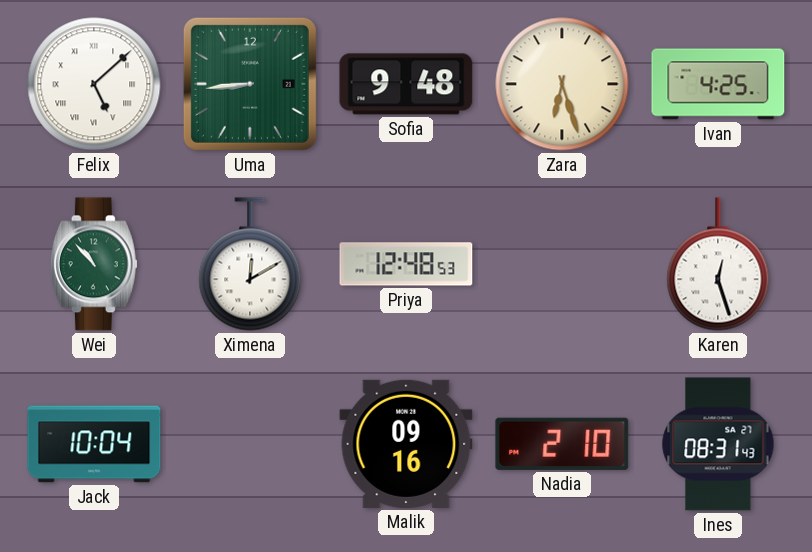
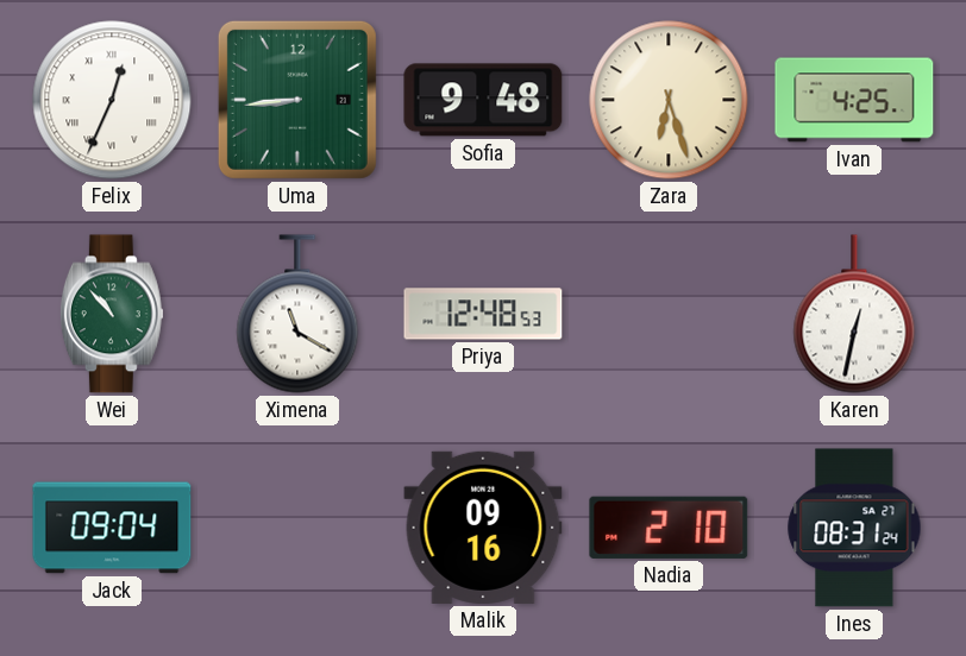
Felix: 5:08 -> 12:34 (112, 100)
Ximena: 12:10 -> 11:20 (297, 314)
Karen: 12:27 -> 12:32 (854, 314)
Jack: 10:04 -> 09:04 (112, 528)
Ines: 08:31:43 -> 08:31:24 (854, 528)
